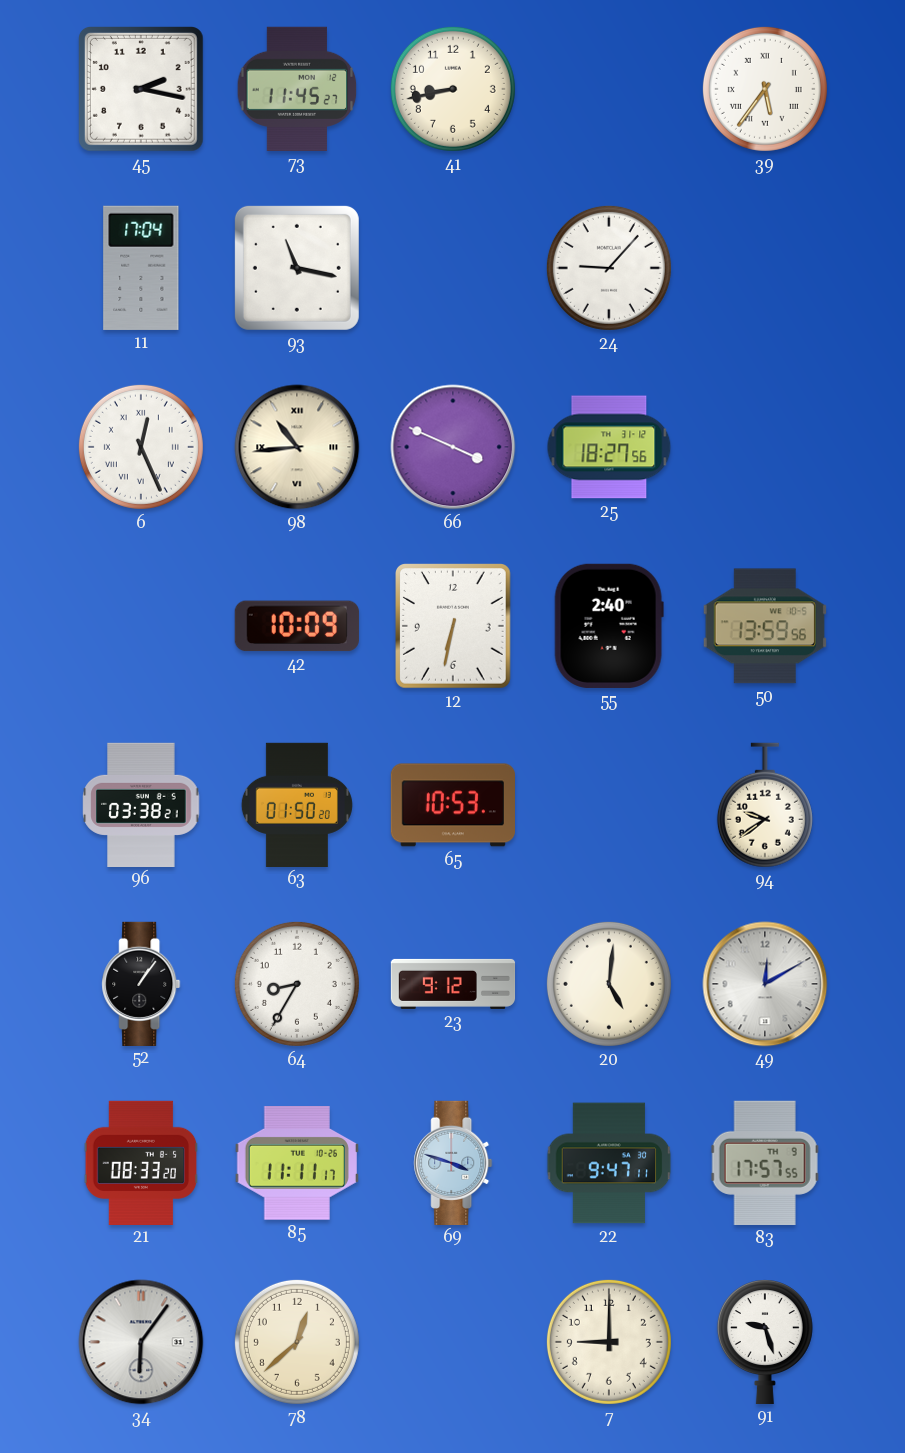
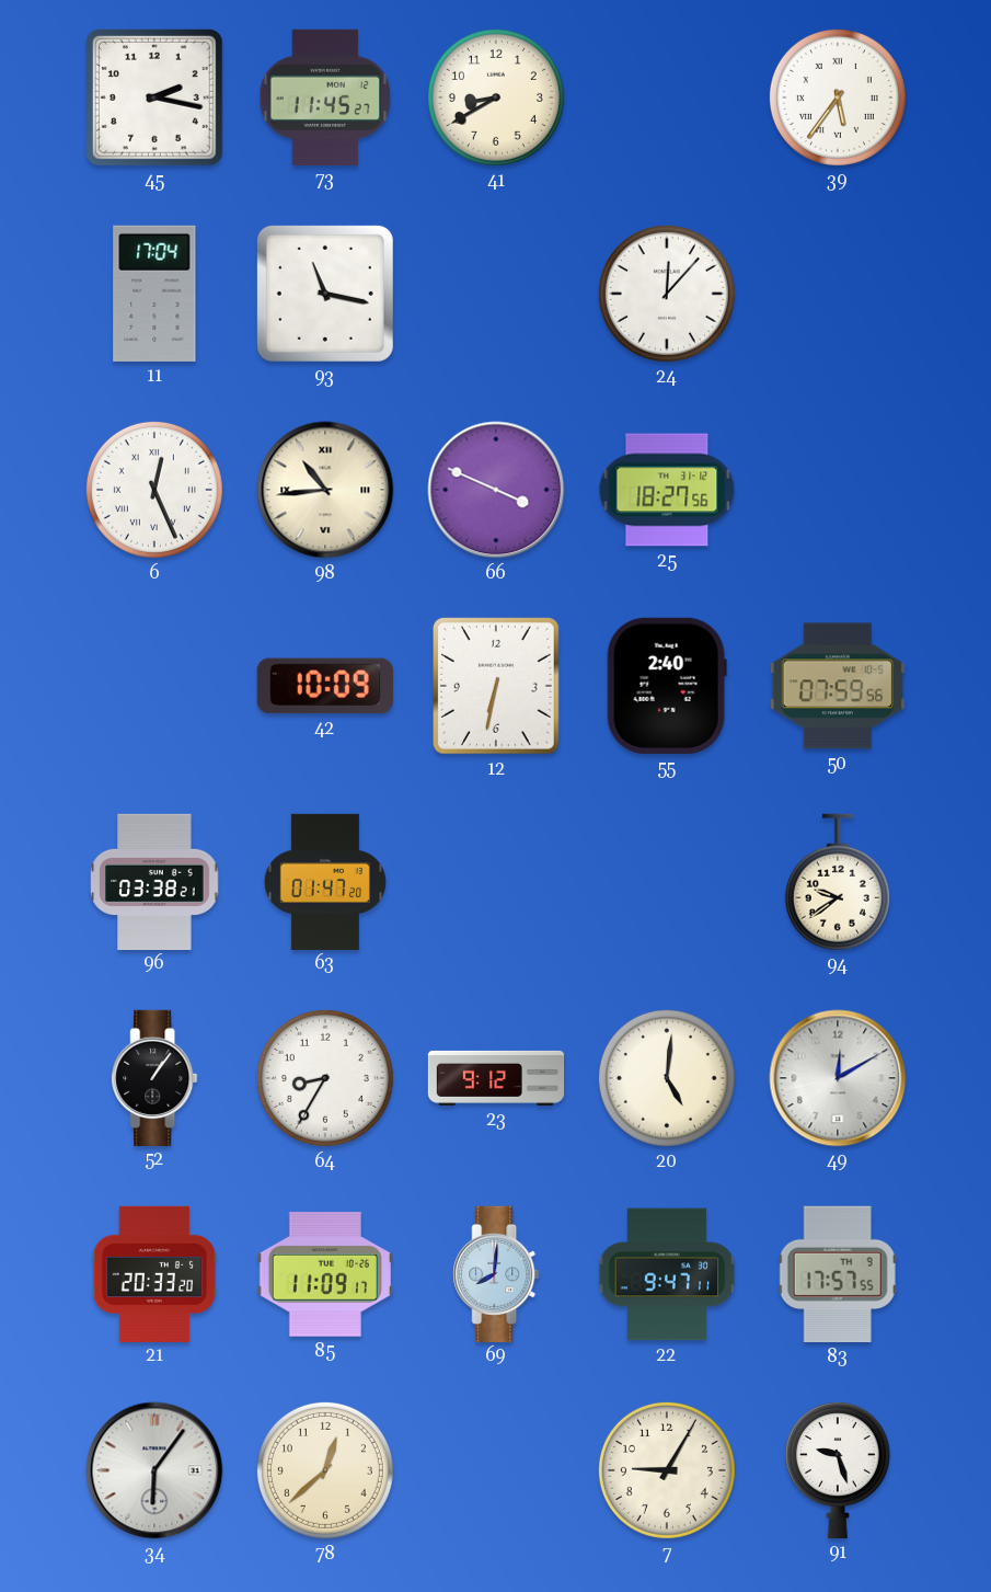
41: 8:43 -> 8:40 (496, 98)
24: 9:07 -> 12:07 (667, 294)
50: 13:59 -> 07:59 (838, 686)
63: 01:50 -> 01:47 (325, 881)
65: 10:53 -> none (452, 805)
21: 08:33 -> 20:33 (154, 1273)
85: 11:11 -> 11:09 (325, 1275)
69: 3:48 -> 8:01 (496, 1273)
7: 9:00 -> 9:05 (667, 1470)
